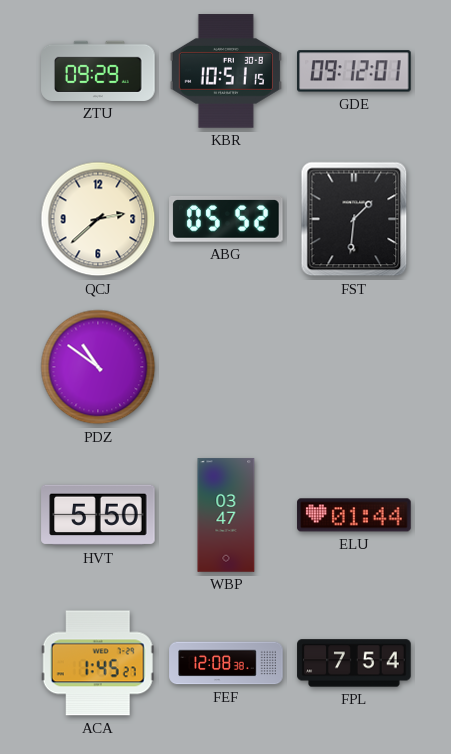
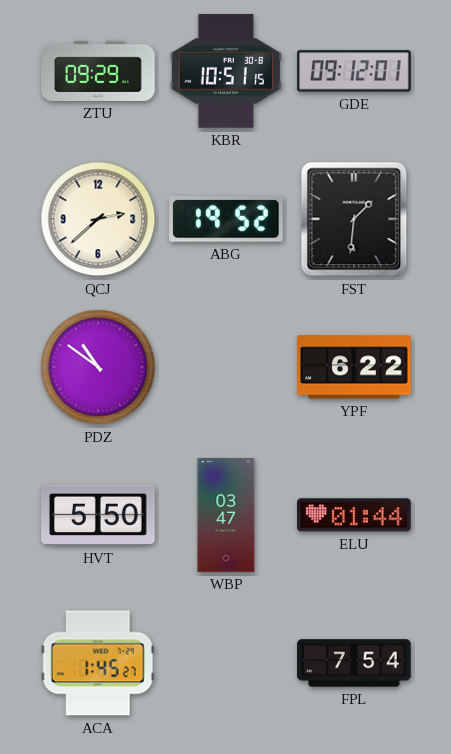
ABG: 05:52 -> 19:52 (226, 219)
YPF: none -> 6:22 (354, 367)
FEF: 12:08 -> none (226, 663)
